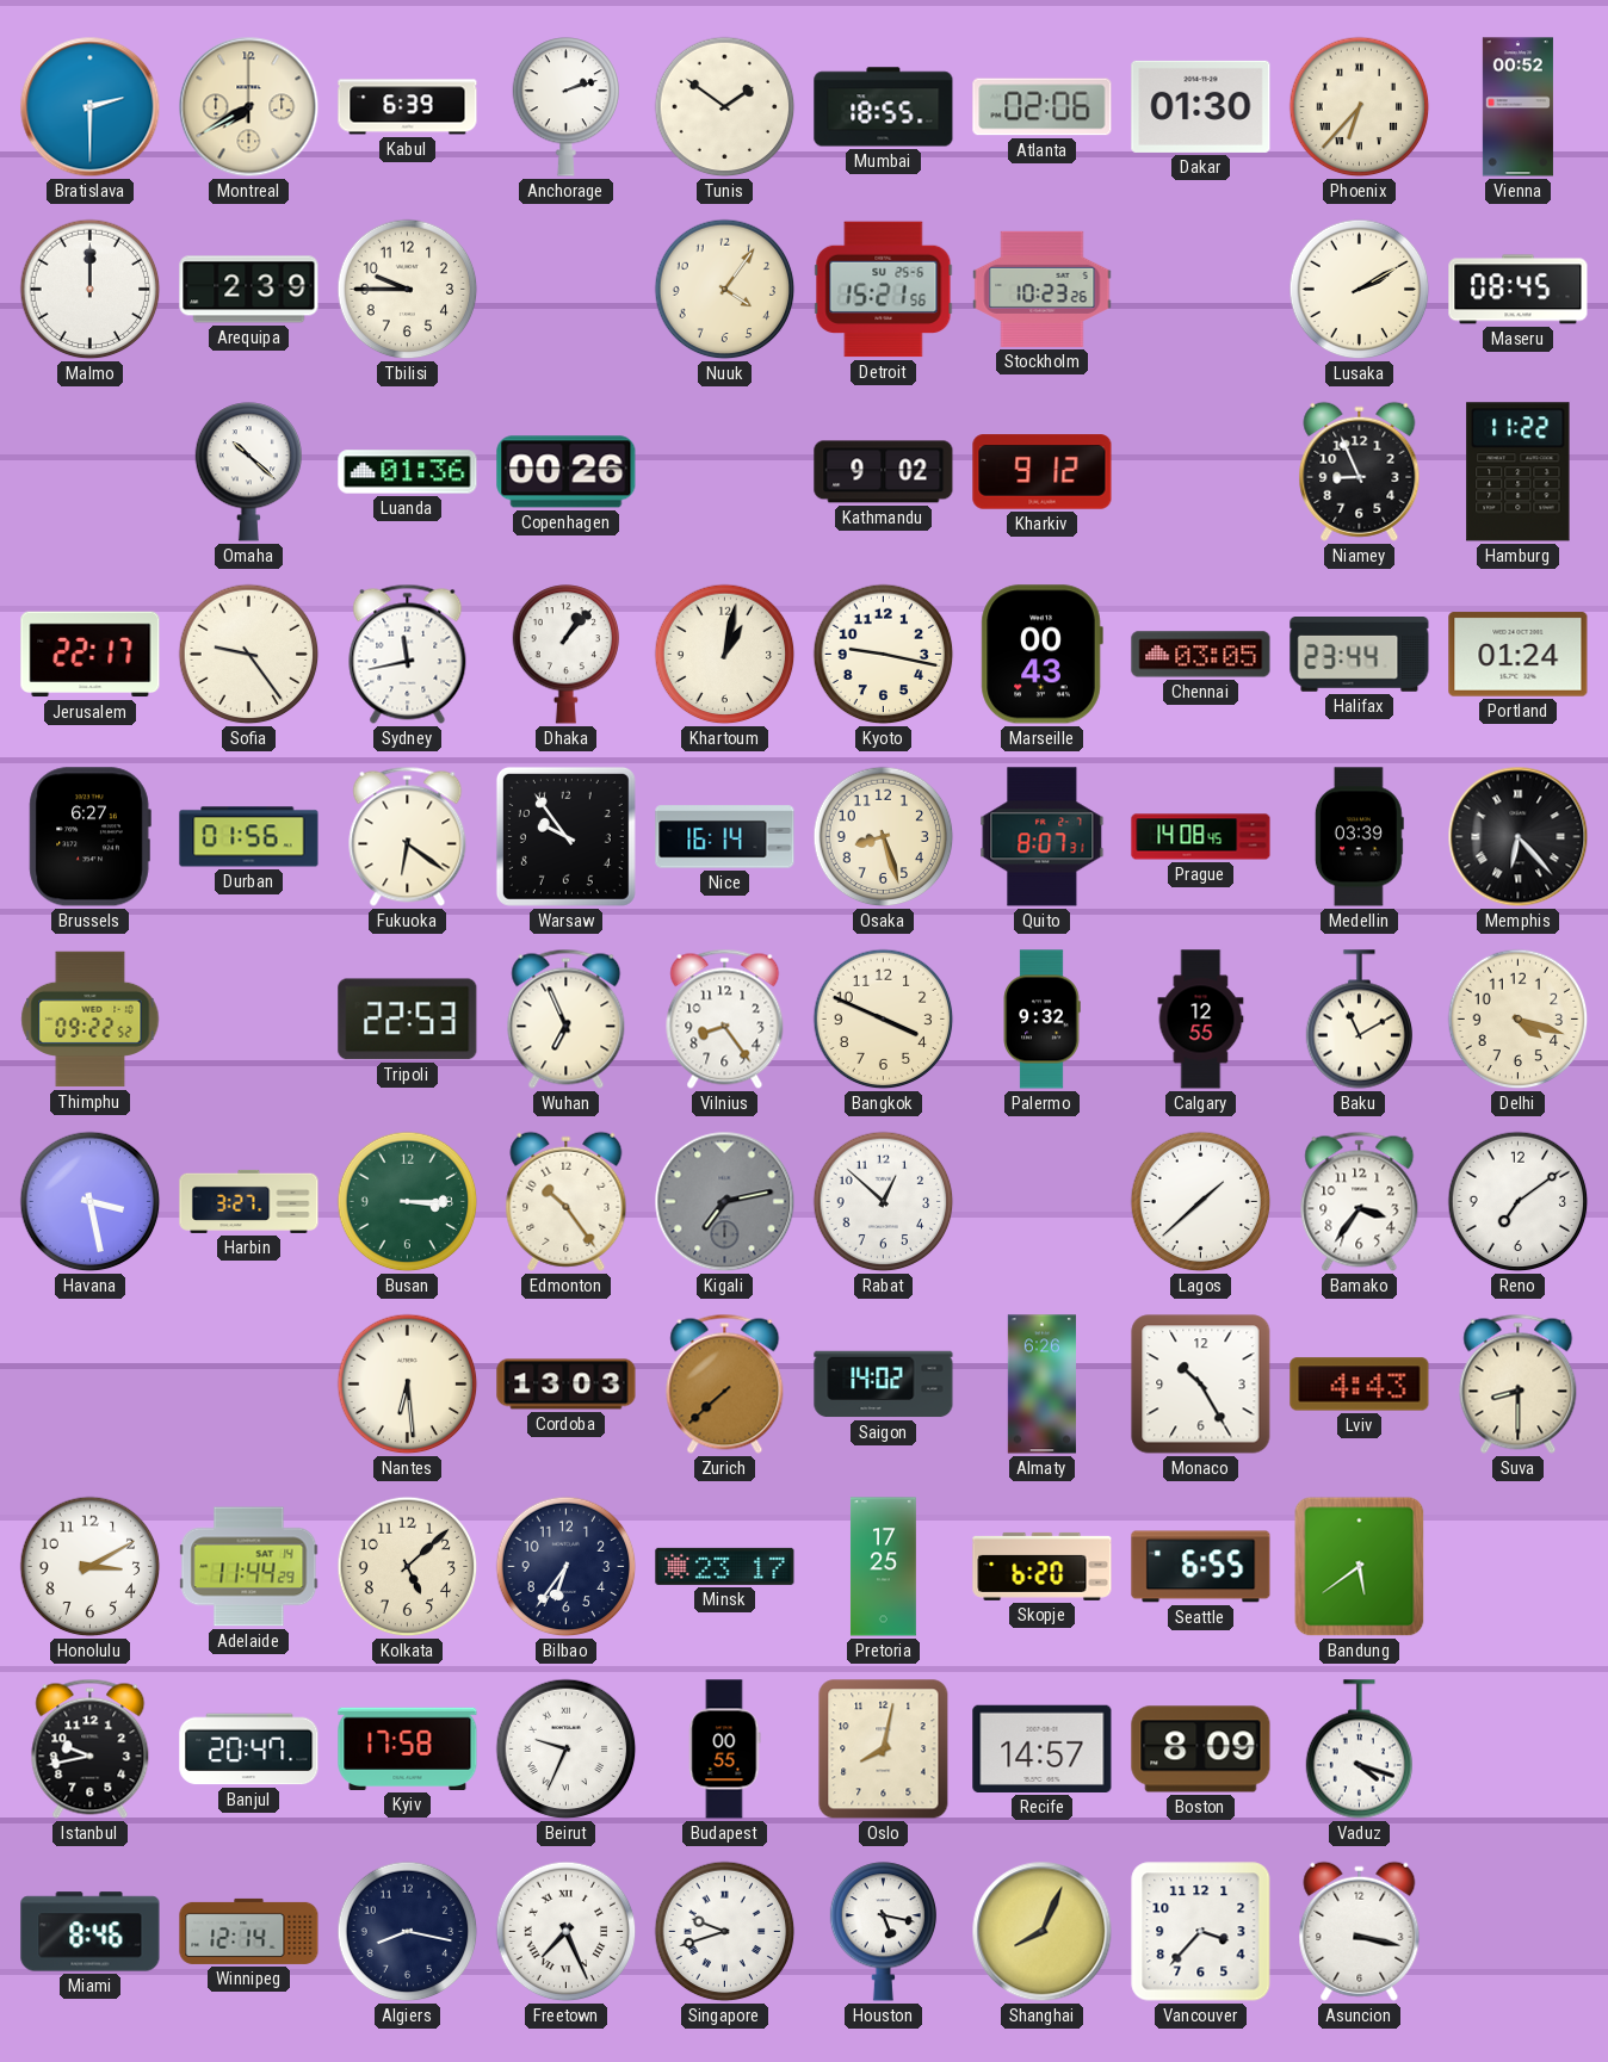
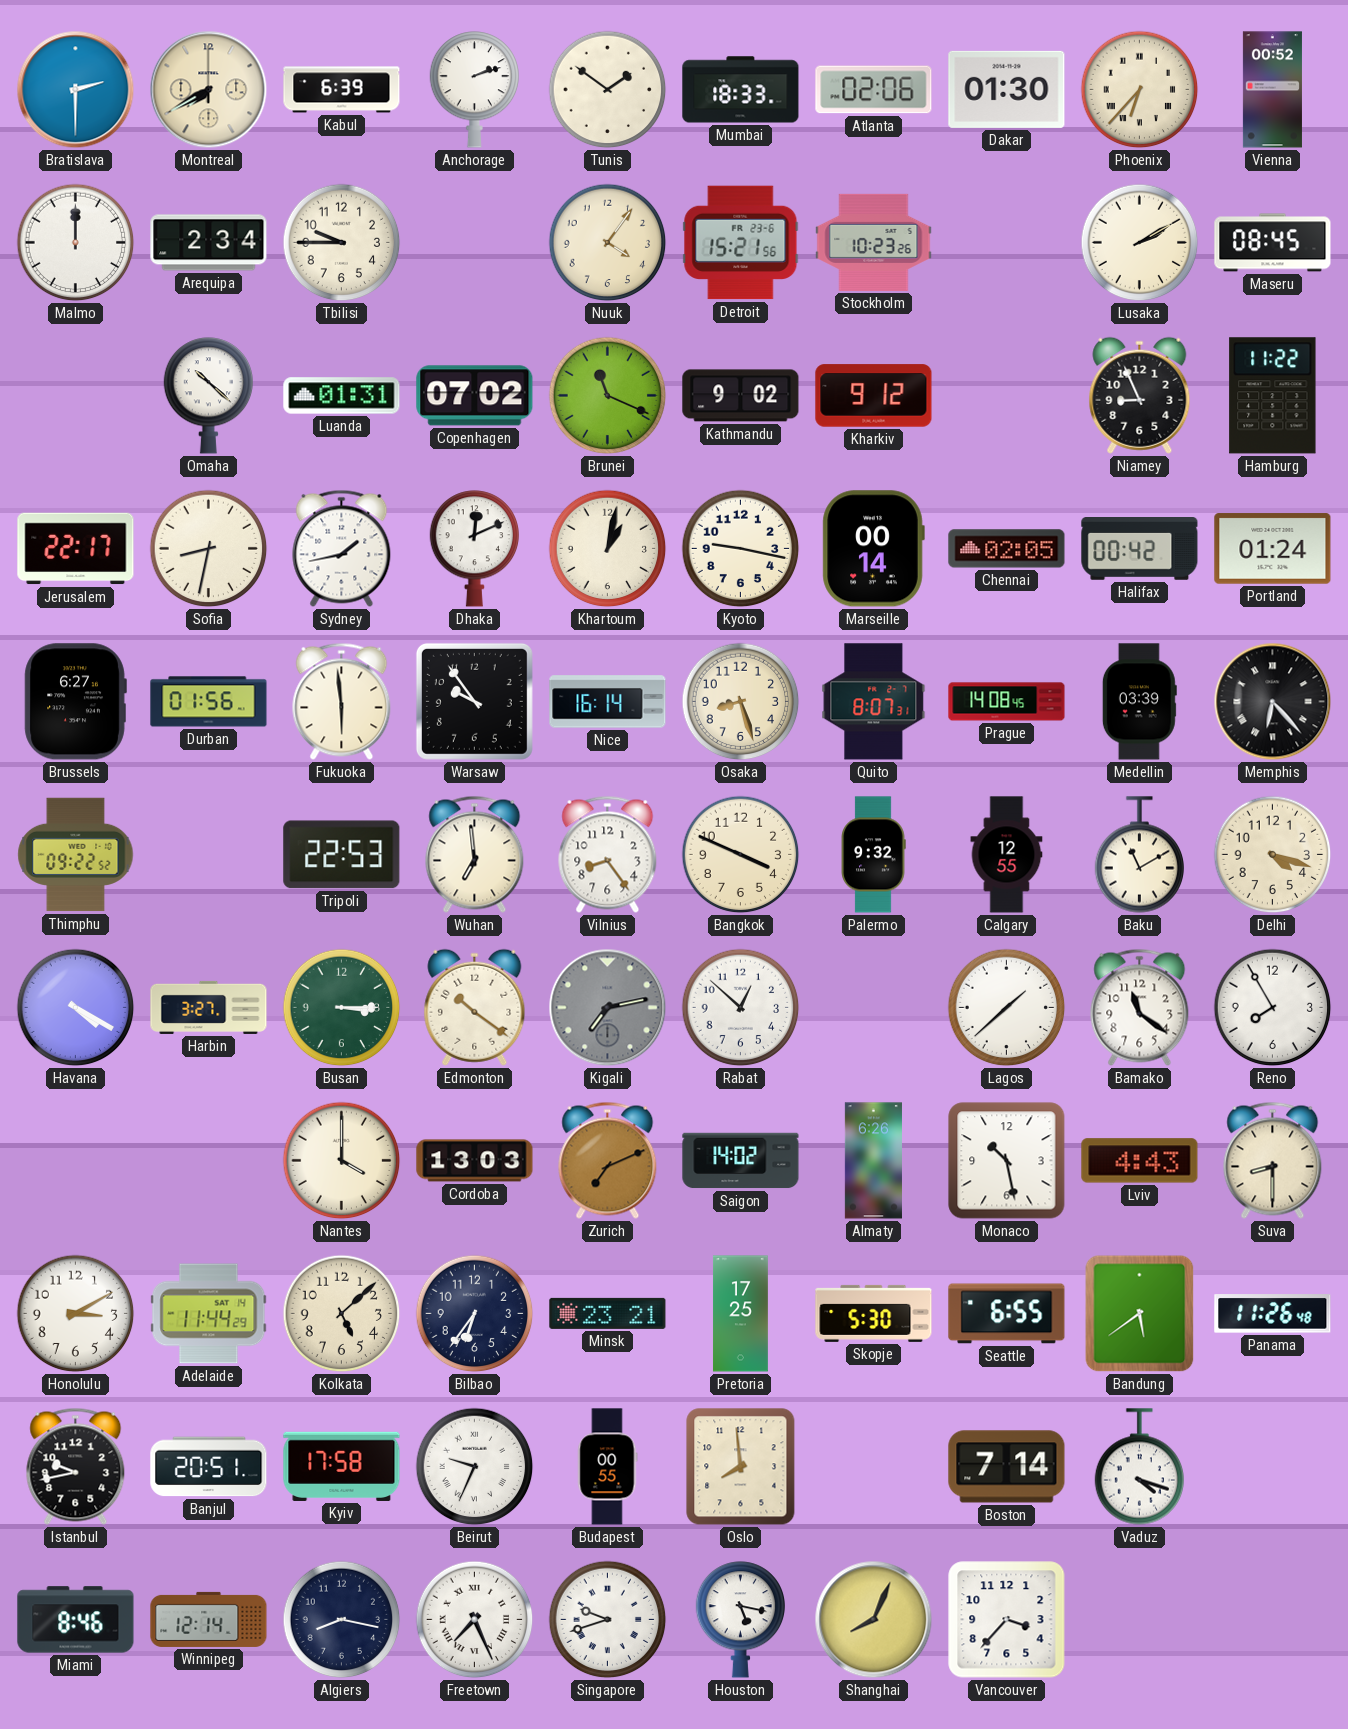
Mumbai: 18:55 -> 18:33 (741, 90)
Arequipa: 2:39 -> 2:34 (209, 243)
Detroit date: SU 25-6 -> FR 23-6 (741, 243)
Luanda: 01:36 -> 01:31 (342, 396)
Copenhagen: 00:26 -> 07:02 (475, 396)
Brunei: none -> 11:19 (608, 396)
Sofia: 9:24 -> 8:32 (209, 549)
Sydney: 11:43 -> 1:43 (342, 548)
Dhaka: 1:07 -> 12:11 (475, 549)
Marseille: 00:43 -> 00:14 (873, 549)
Chennai: 03:05 -> 02:05 (1007, 549)
Halifax: 23:44 -> 00:42 (1140, 549)
Fukuoka: 6:21 -> 5:59 (342, 701)
Wuhan: 6:56 -> 6:59 (475, 854)
Havana: 3:28 -> 4:20 (76, 1008)
Edmonton: 10:24 -> 10:21 (475, 1007)
Bamako: 3:36 -> 11:21 (1140, 1007)
Reno: 7:09 -> 7:55 (1273, 1008)
Nantes: 6:29 -> 4:00 (342, 1161)
Zurich: 7:38 -> 7:11 (608, 1160)
Monaco: 10:25 -> 10:28 (1007, 1161)
Minsk: 23:17 -> 23:21 (608, 1313)
Skopje: 6:20 -> 5:30 (874, 1313)
Panama: none -> 11:26 (1273, 1314)
Banjul: 20:47 -> 20:51 (209, 1467)
Oslo: 8:02 -> 7:59 (741, 1467)
Recife: 14:57 -> none (1043, 1748)
Boston: 8:09 -> 7:14 (1007, 1467)
Asuncion: 3:17 -> none (1360, 1931)
